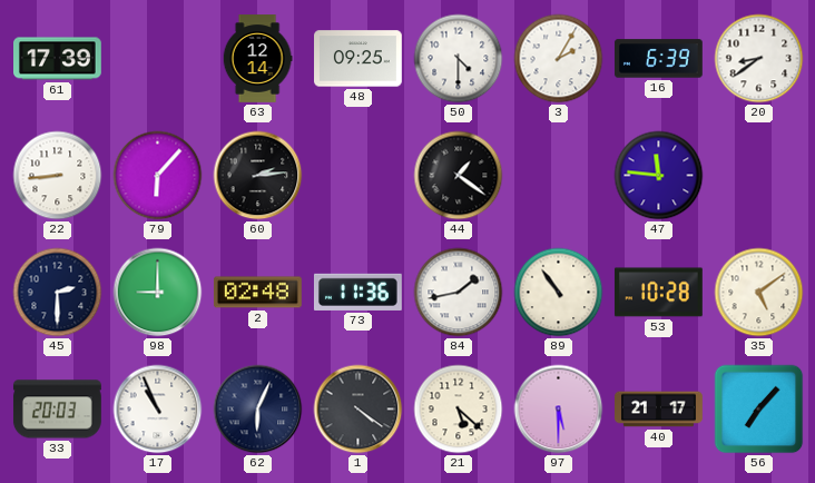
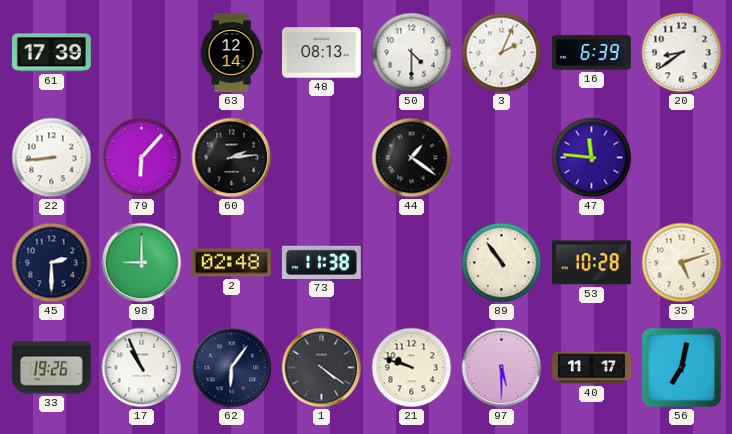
48: 09:25 -> 08:13 (322, 53)
3: 2:05 -> 2:04 (502, 53)
73: 11:36 -> 11:38 (321, 262)
84: 1:43 -> none (459, 293)
35: 5:09 -> 5:12 (682, 263)
33: 20:03 -> 19:26 (52, 368)
62: 6:04 -> 6:06 (232, 368)
21: 5:22 -> 9:48 (412, 368)
40: 21:17 -> 11:17 (592, 368)
56: 7:07 -> 7:02 (682, 368)
